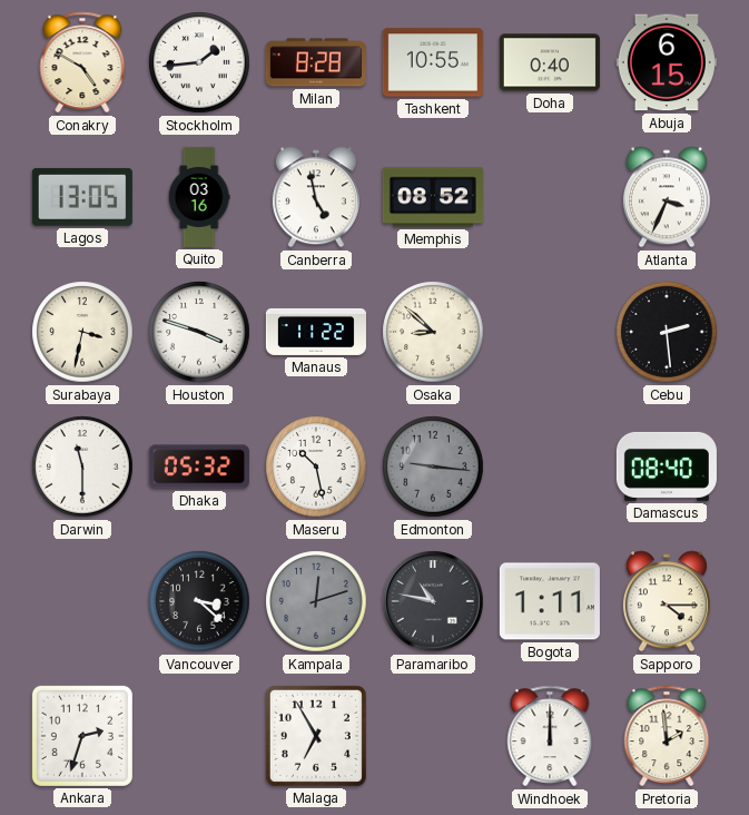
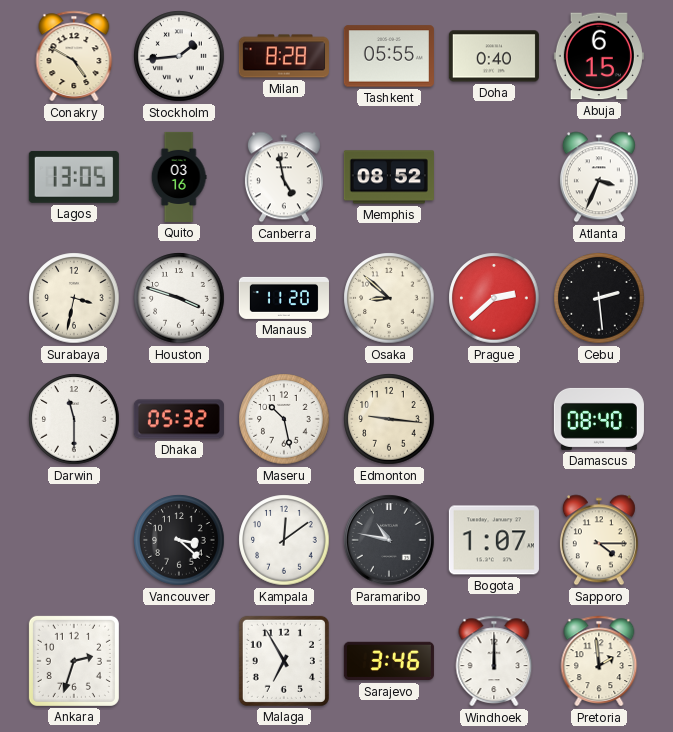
Tashkent: 10:55 -> 05:55 (389, 56)
Manaus: 11:22 -> 11:20 (284, 298)
Prague: none -> 2:38 (494, 298)
Edmonton dial: grey -> cream (389, 419)
Kampala: 12:12 -> 12:09 (284, 540)
Kampala dial: grey -> white (284, 540)
Bogota: 1:11 -> 1:07 (494, 540)
Sarajevo: none -> 3:46 (389, 661)
